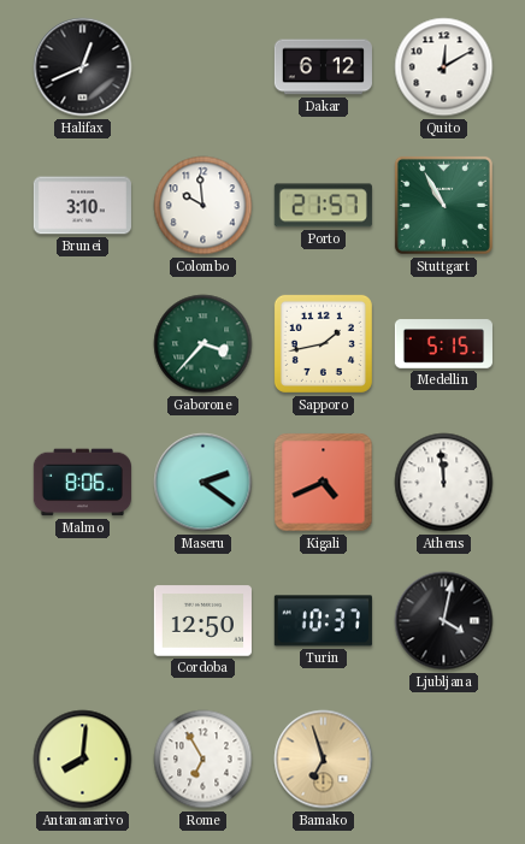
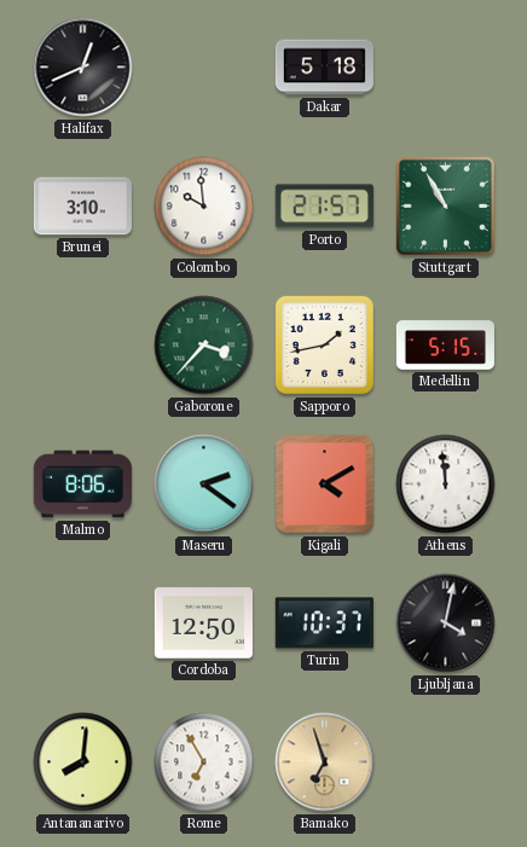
Dakar: 6:12 -> 5:18 (324, 68)
Quito: 12:10 -> none (444, 67)
Kigali: 4:41 -> 4:10 (325, 485)
